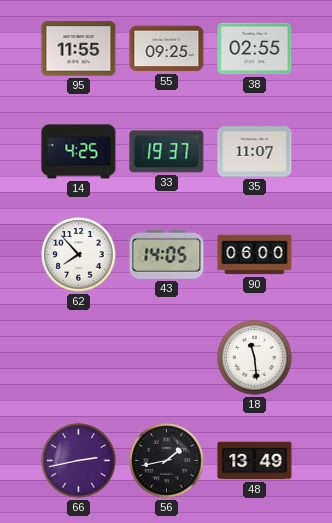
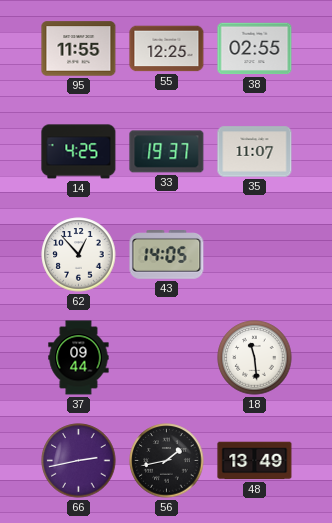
55: 09:25 -> 12:25 (167, 49)
62: 7:53 -> 12:53 (79, 255)
90: 06:00 -> none (255, 255)
37: none -> 09:44 (79, 358)
